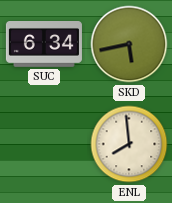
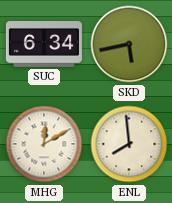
MHG: none -> 12:10 (44, 144)
